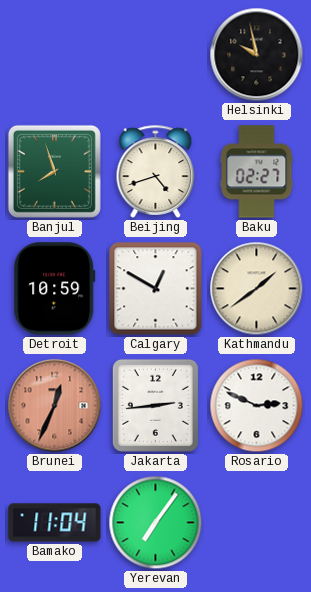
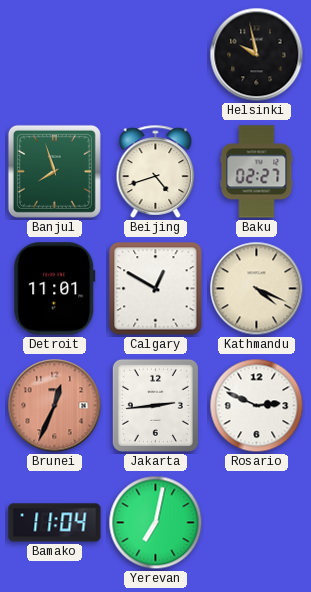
Detroit: 10:59 -> 11:01 (55, 289)
Kathmandu: 1:39 -> 4:19 (257, 289)
Yerevan: 7:06 -> 7:02 (156, 523)
